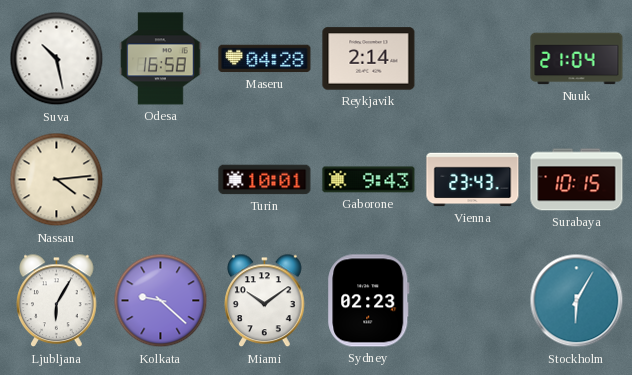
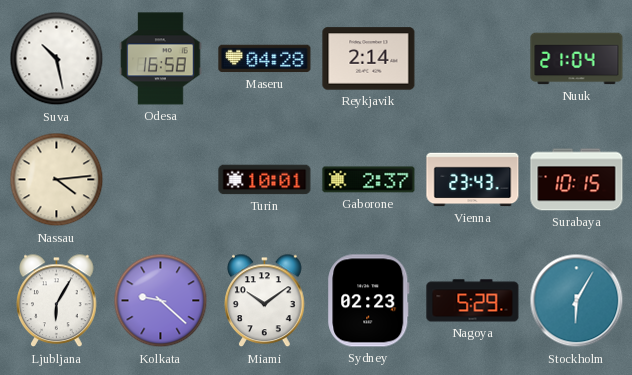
Gaborone: 9:43 -> 2:37 (369, 180)
Nagoya: none -> 5:29 (473, 301)
